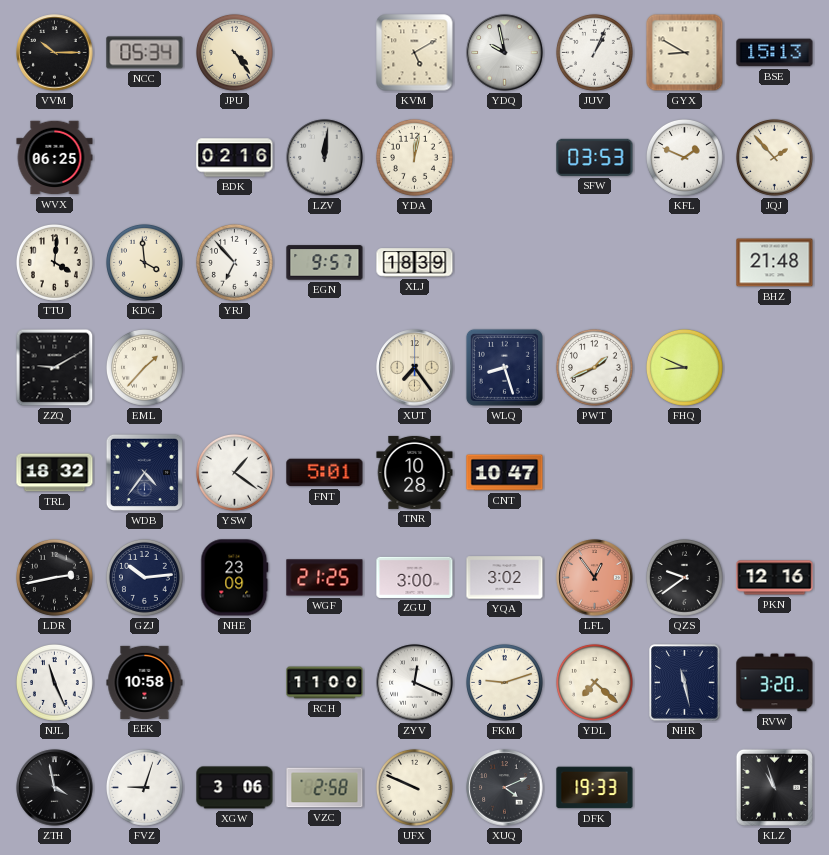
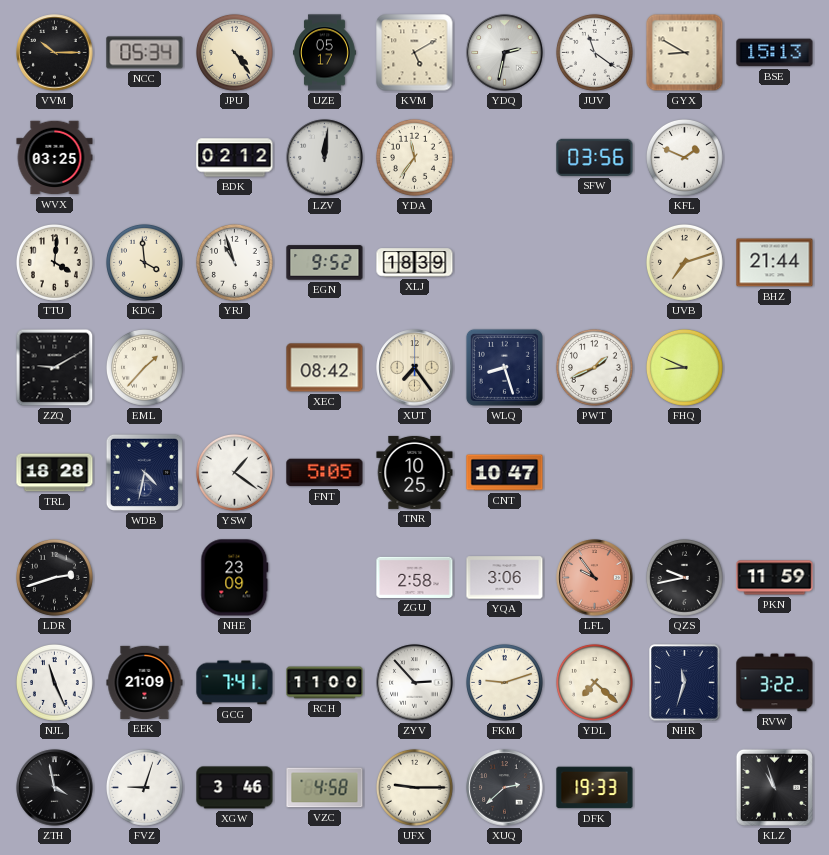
UZE: none -> 05:17 (325, 53)
YDQ: 9:58 -> 2:32 (505, 53)
JUV: 1:04 -> 11:21 (594, 52)
WVX: 06:25 -> 03:25 (55, 158)
BDK: 02:16 -> 02:12 (235, 158)
YDA: 12:02 -> 11:36 (414, 157)
SFW: 03:53 -> 03:56 (595, 157)
JQJ: 1:53 -> none (774, 157)
YRJ: 6:53 -> 10:57 (234, 262)
EGN: 9:57 -> 9:52 (325, 263)
UVB: none -> 7:12 (684, 262)
BHZ: 21:48 -> 21:44 (775, 263)
XEC: none -> 08:42 (325, 368)
TRL: 18:32 -> 18:28 (55, 473)
WDB: 4:36 -> 4:32 (144, 472)
FNT: 5:01 -> 5:05 (325, 473)
TNR: 10:28 -> 10:25 (415, 472)
LDR: 2:43 -> 2:42 (54, 577)
GZJ: 10:14 -> none (144, 577)
WGF: 21:25 -> none (325, 578)
ZGU: 3:00 -> 2:58 (415, 577)
YQA: 3:02 -> 3:06 (505, 578)
LFL: 12:54 -> 9:54 (595, 578)
QZS: 9:39 -> 9:43 (684, 577)
PKN: 12:16 -> 11:59 (775, 578)
EEK: 10:58 -> 21:09 (145, 682)
GCG: none -> 7:41 (235, 683)
ZYV: 12:19 -> 2:53 (415, 683)
NHR: 11:28 -> 11:33 (685, 683)
RVW: 3:20 -> 3:22 (775, 683)
XGW: 3:06 -> 3:46 (235, 788)
VZC: 2:58 -> 4:58 (325, 788)
UFX: 9:49 -> 9:15 (414, 787)
XUQ: 4:11 -> 2:38 (505, 788)
